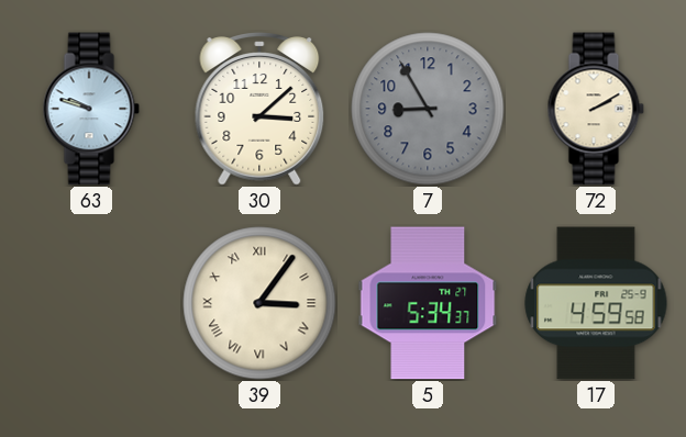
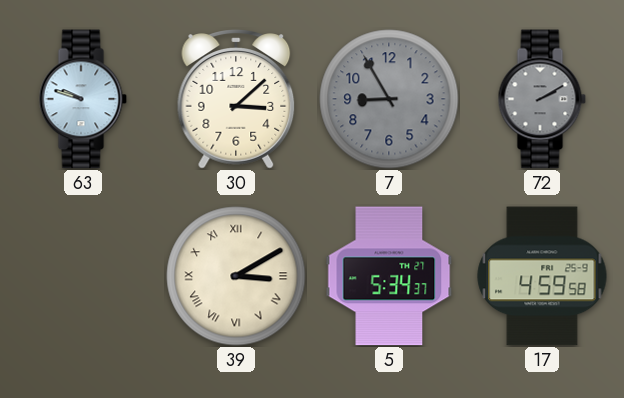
72 dial: cream -> grey (542, 99)
39: 3:06 -> 3:10 (236, 276)
